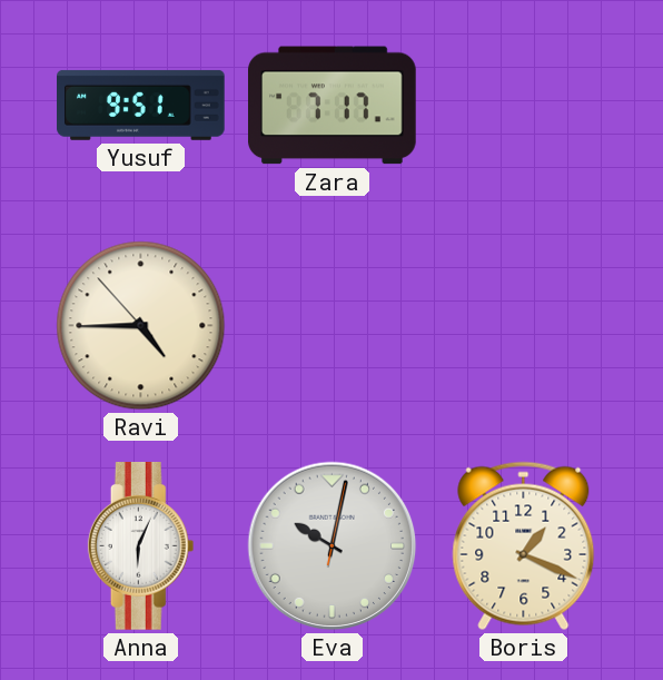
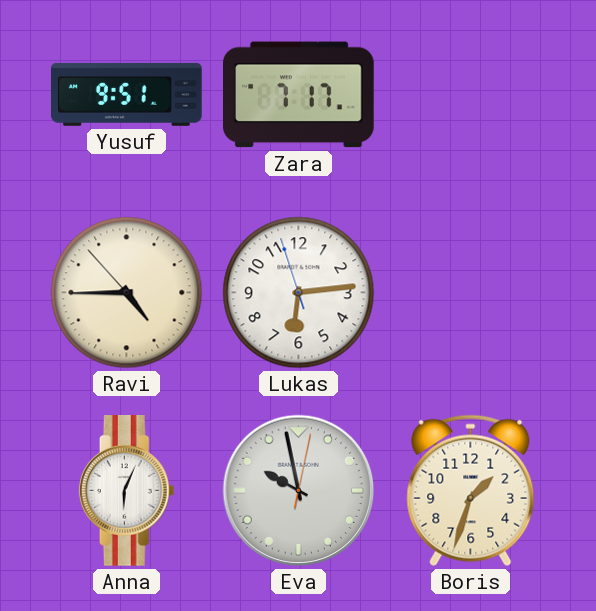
Lukas: none -> 6:13 (299, 293)
Eva: 10:02 -> 9:58 (299, 491)
Boris: 1:19 -> 1:33 (471, 491)
